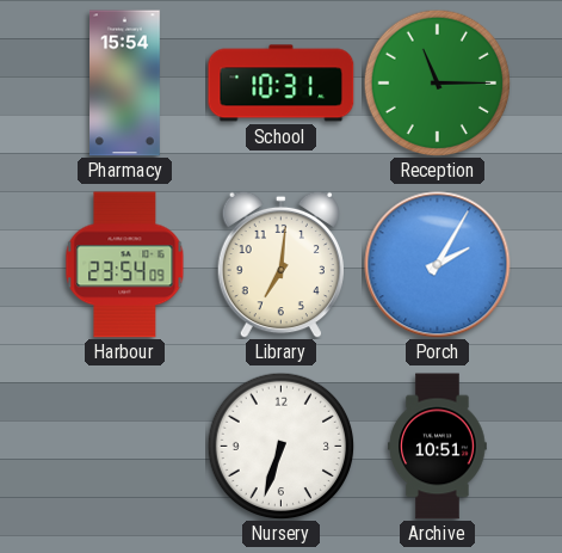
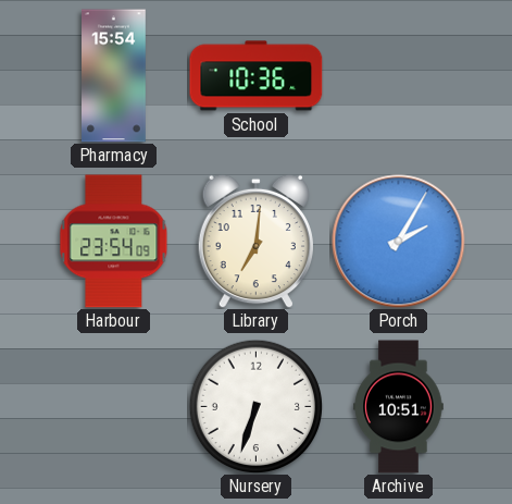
School: 10:31 -> 10:36 (257, 76)
Reception: 11:15 -> none (437, 82)
